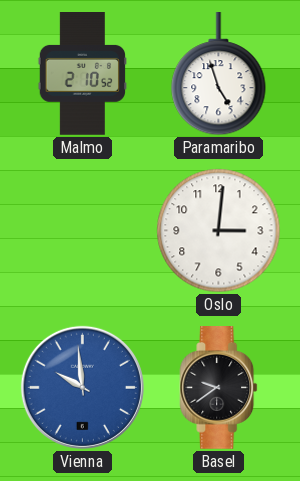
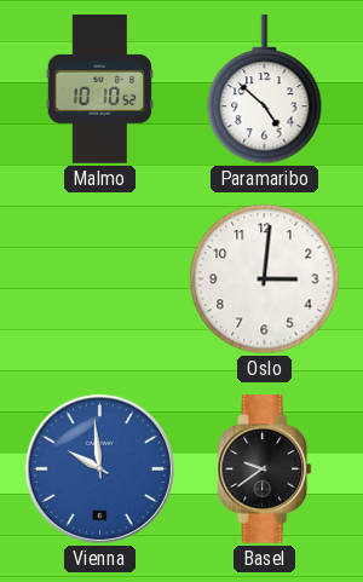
Malmo: 2:10 -> 10:10 (99, 90)
Paramaribo: 4:57 -> 4:52 (265, 91)
